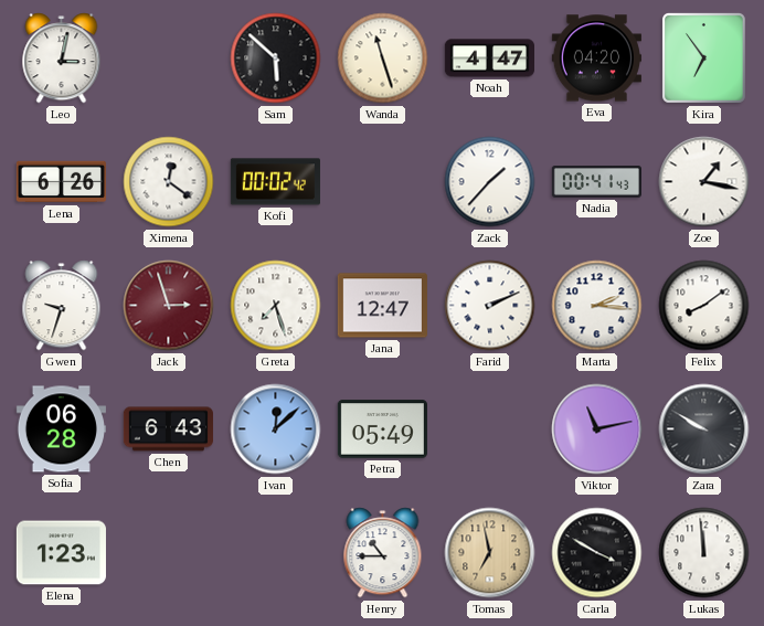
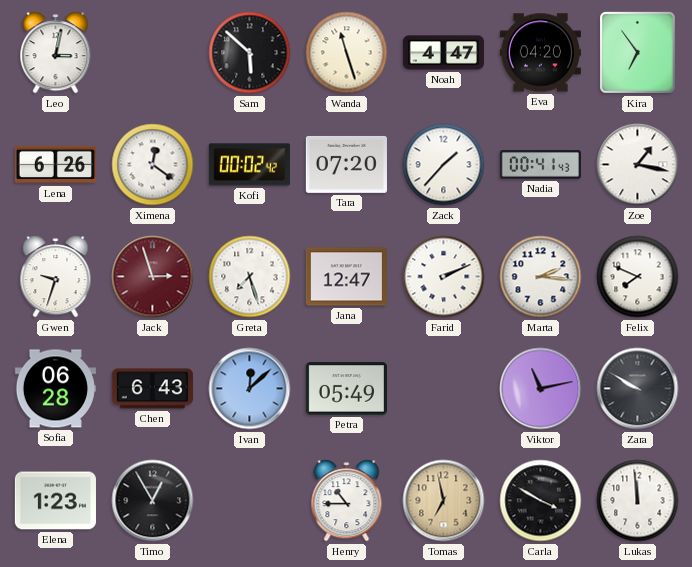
Tara: none -> 07:20 (346, 164)
Felix: 8:09 -> 7:49 (638, 277)
Timo: none -> 12:55 (153, 501)
